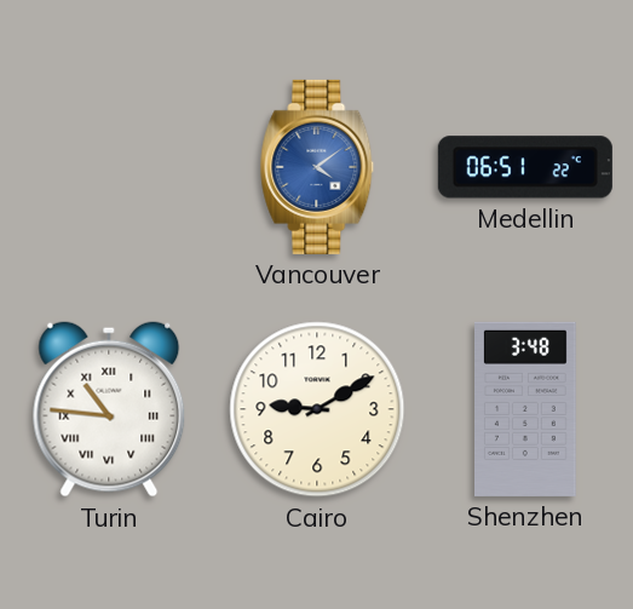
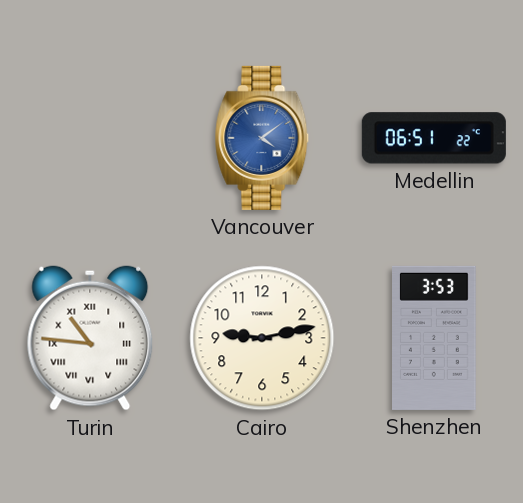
Cairo: 9:10 -> 9:13 (262, 338)
Shenzhen: 3:48 -> 3:53 (435, 338)
